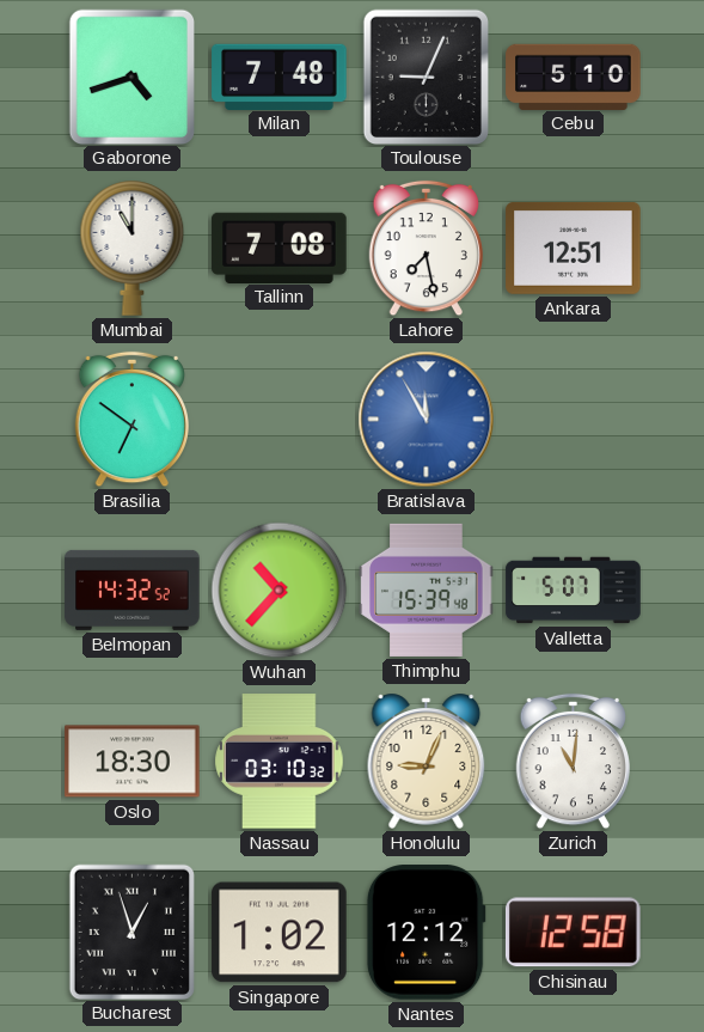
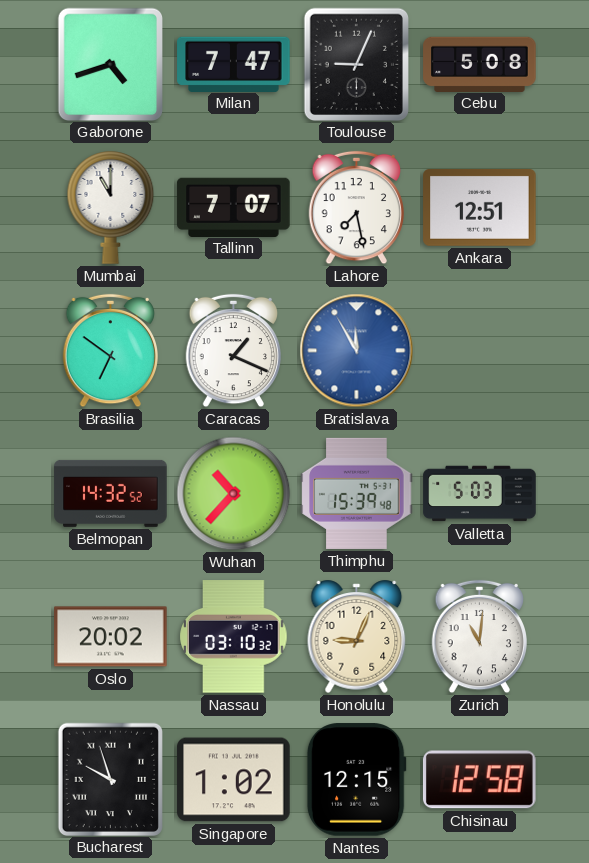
Milan: 7:48 -> 7:47 (234, 64)
Cebu: 5:10 -> 5:08 (480, 64)
Tallinn: 7:08 -> 7:07 (234, 207)
Caracas: none -> 1:19 (234, 351)
Valletta: 5:07 -> 5:03 (480, 494)
Oslo: 18:30 -> 20:02 (111, 637)
Bucharest: 12:57 -> 9:57 (110, 779)
Nantes: 12:12 -> 12:15 (356, 780)
